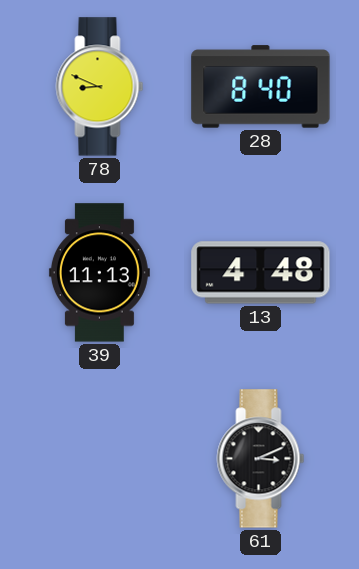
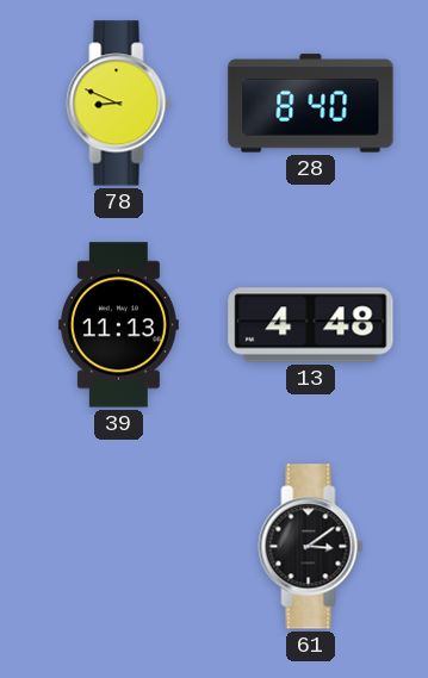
61: 3:11 -> 3:09 (311, 547)
